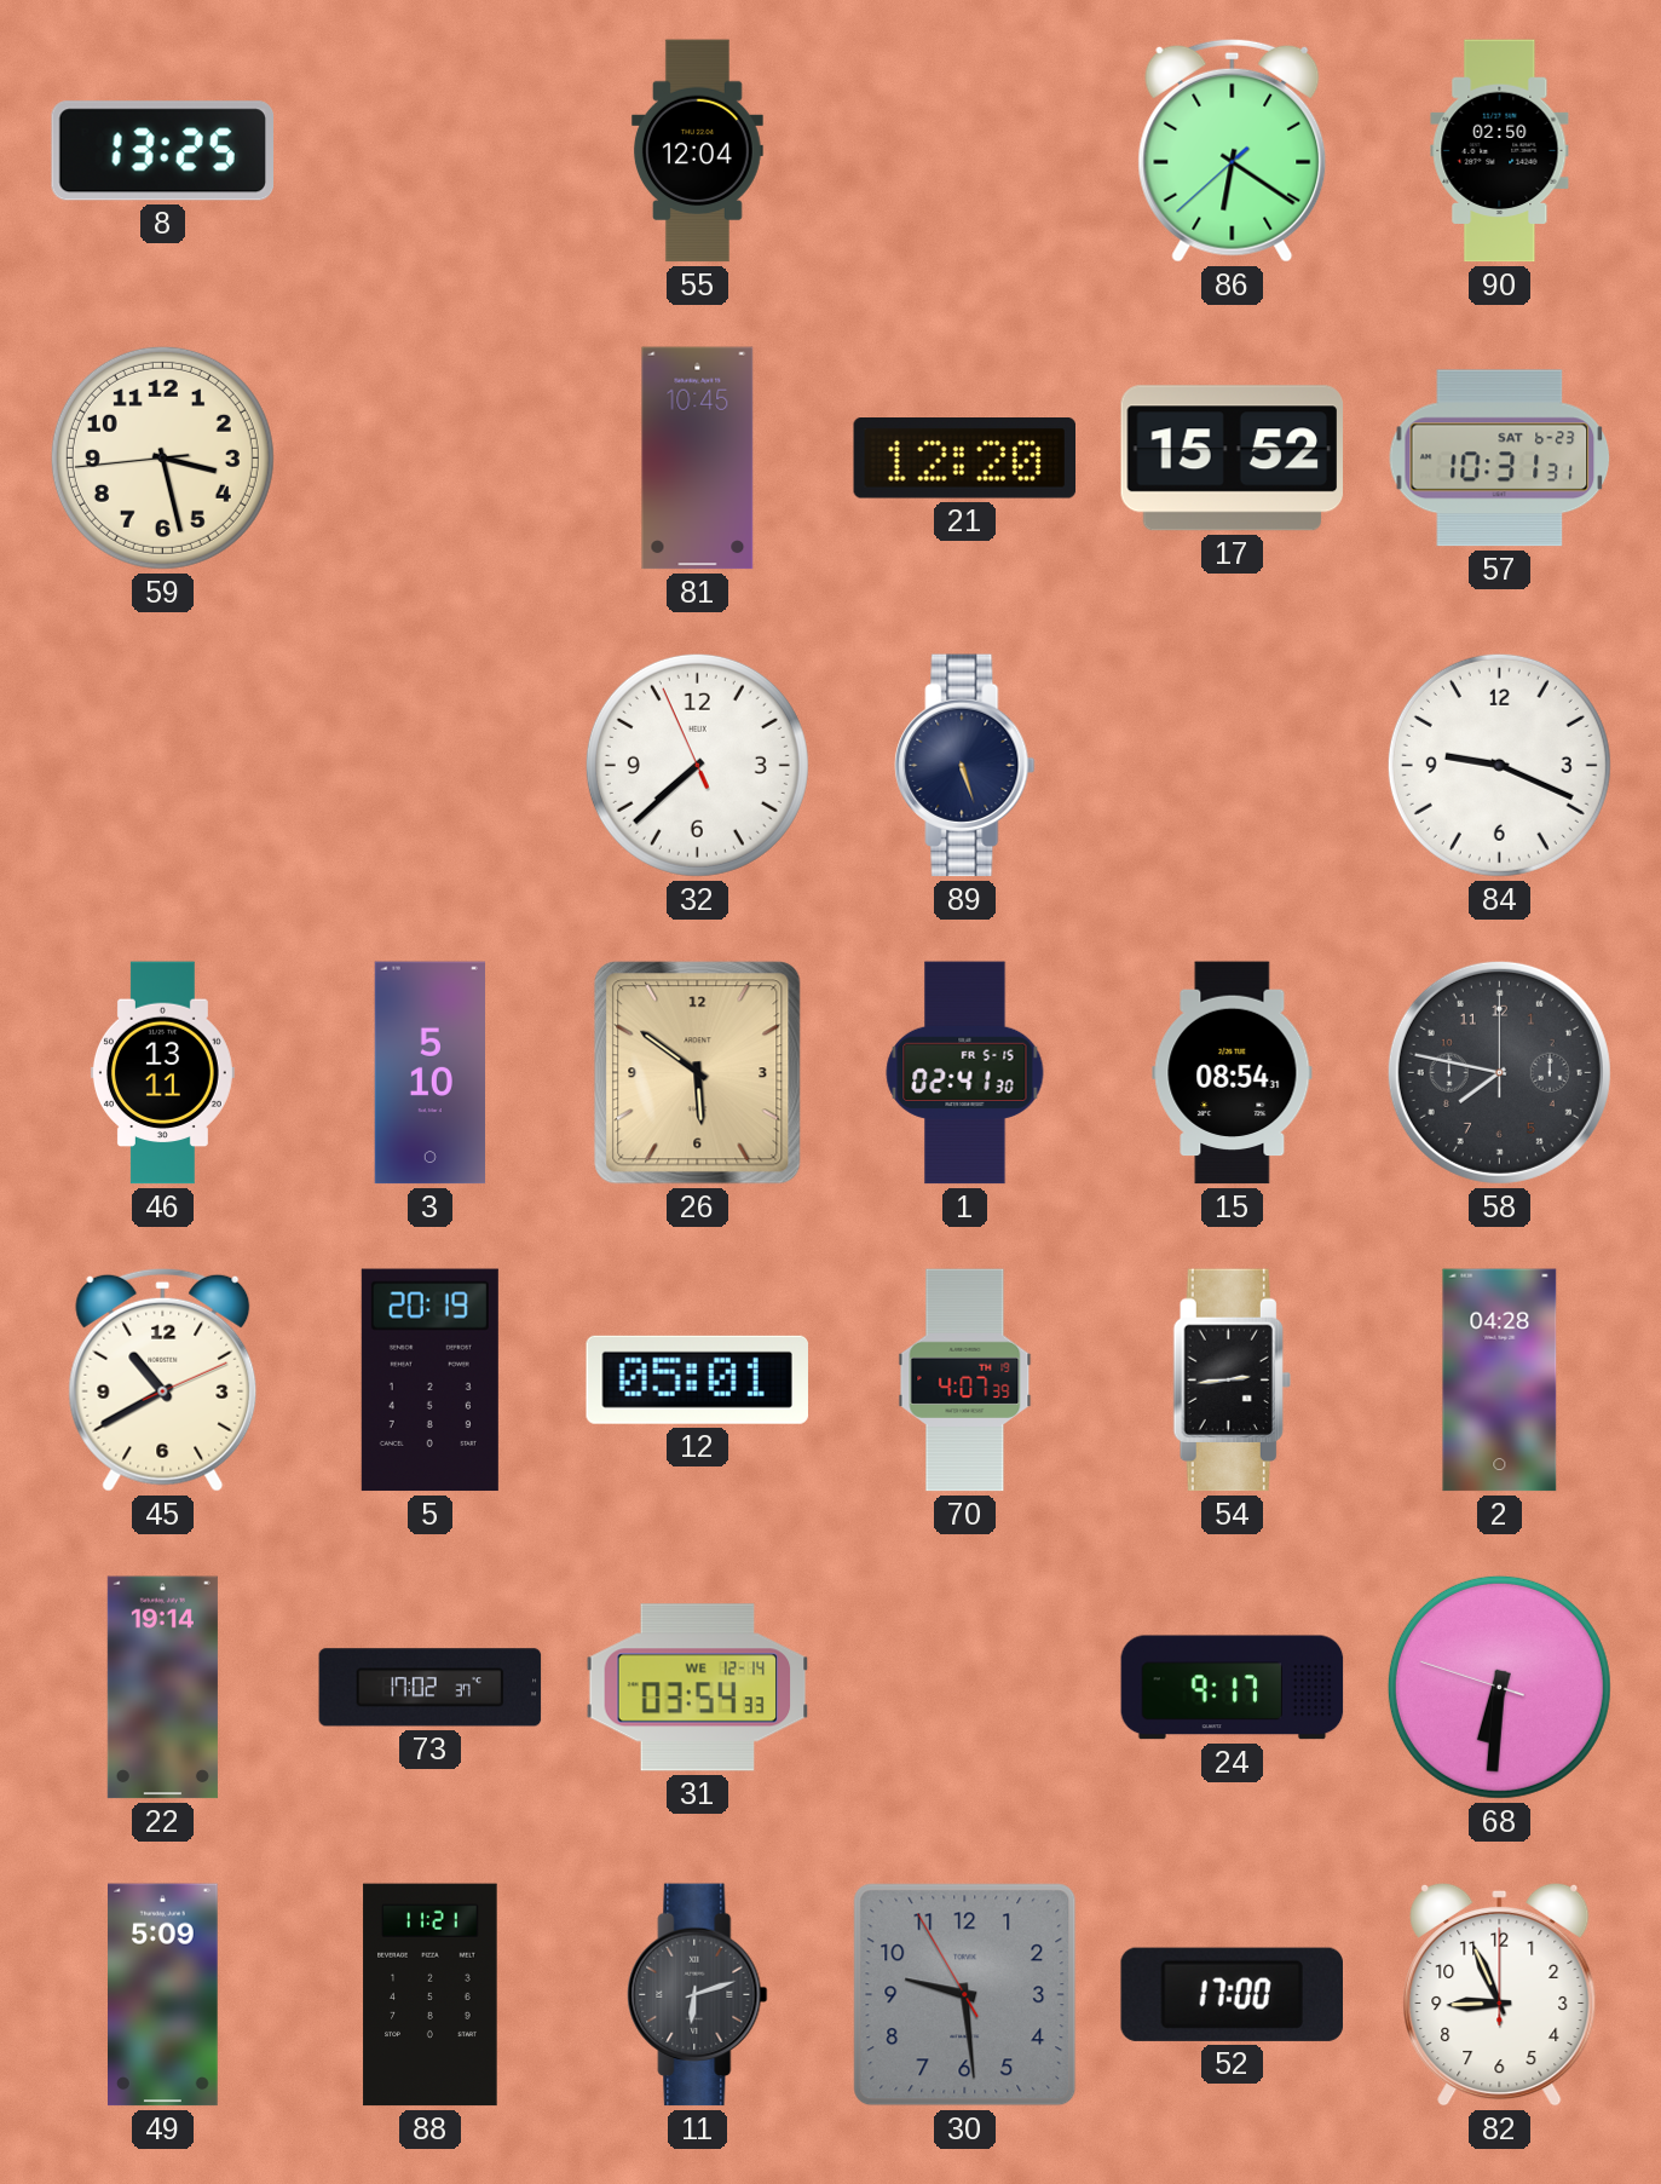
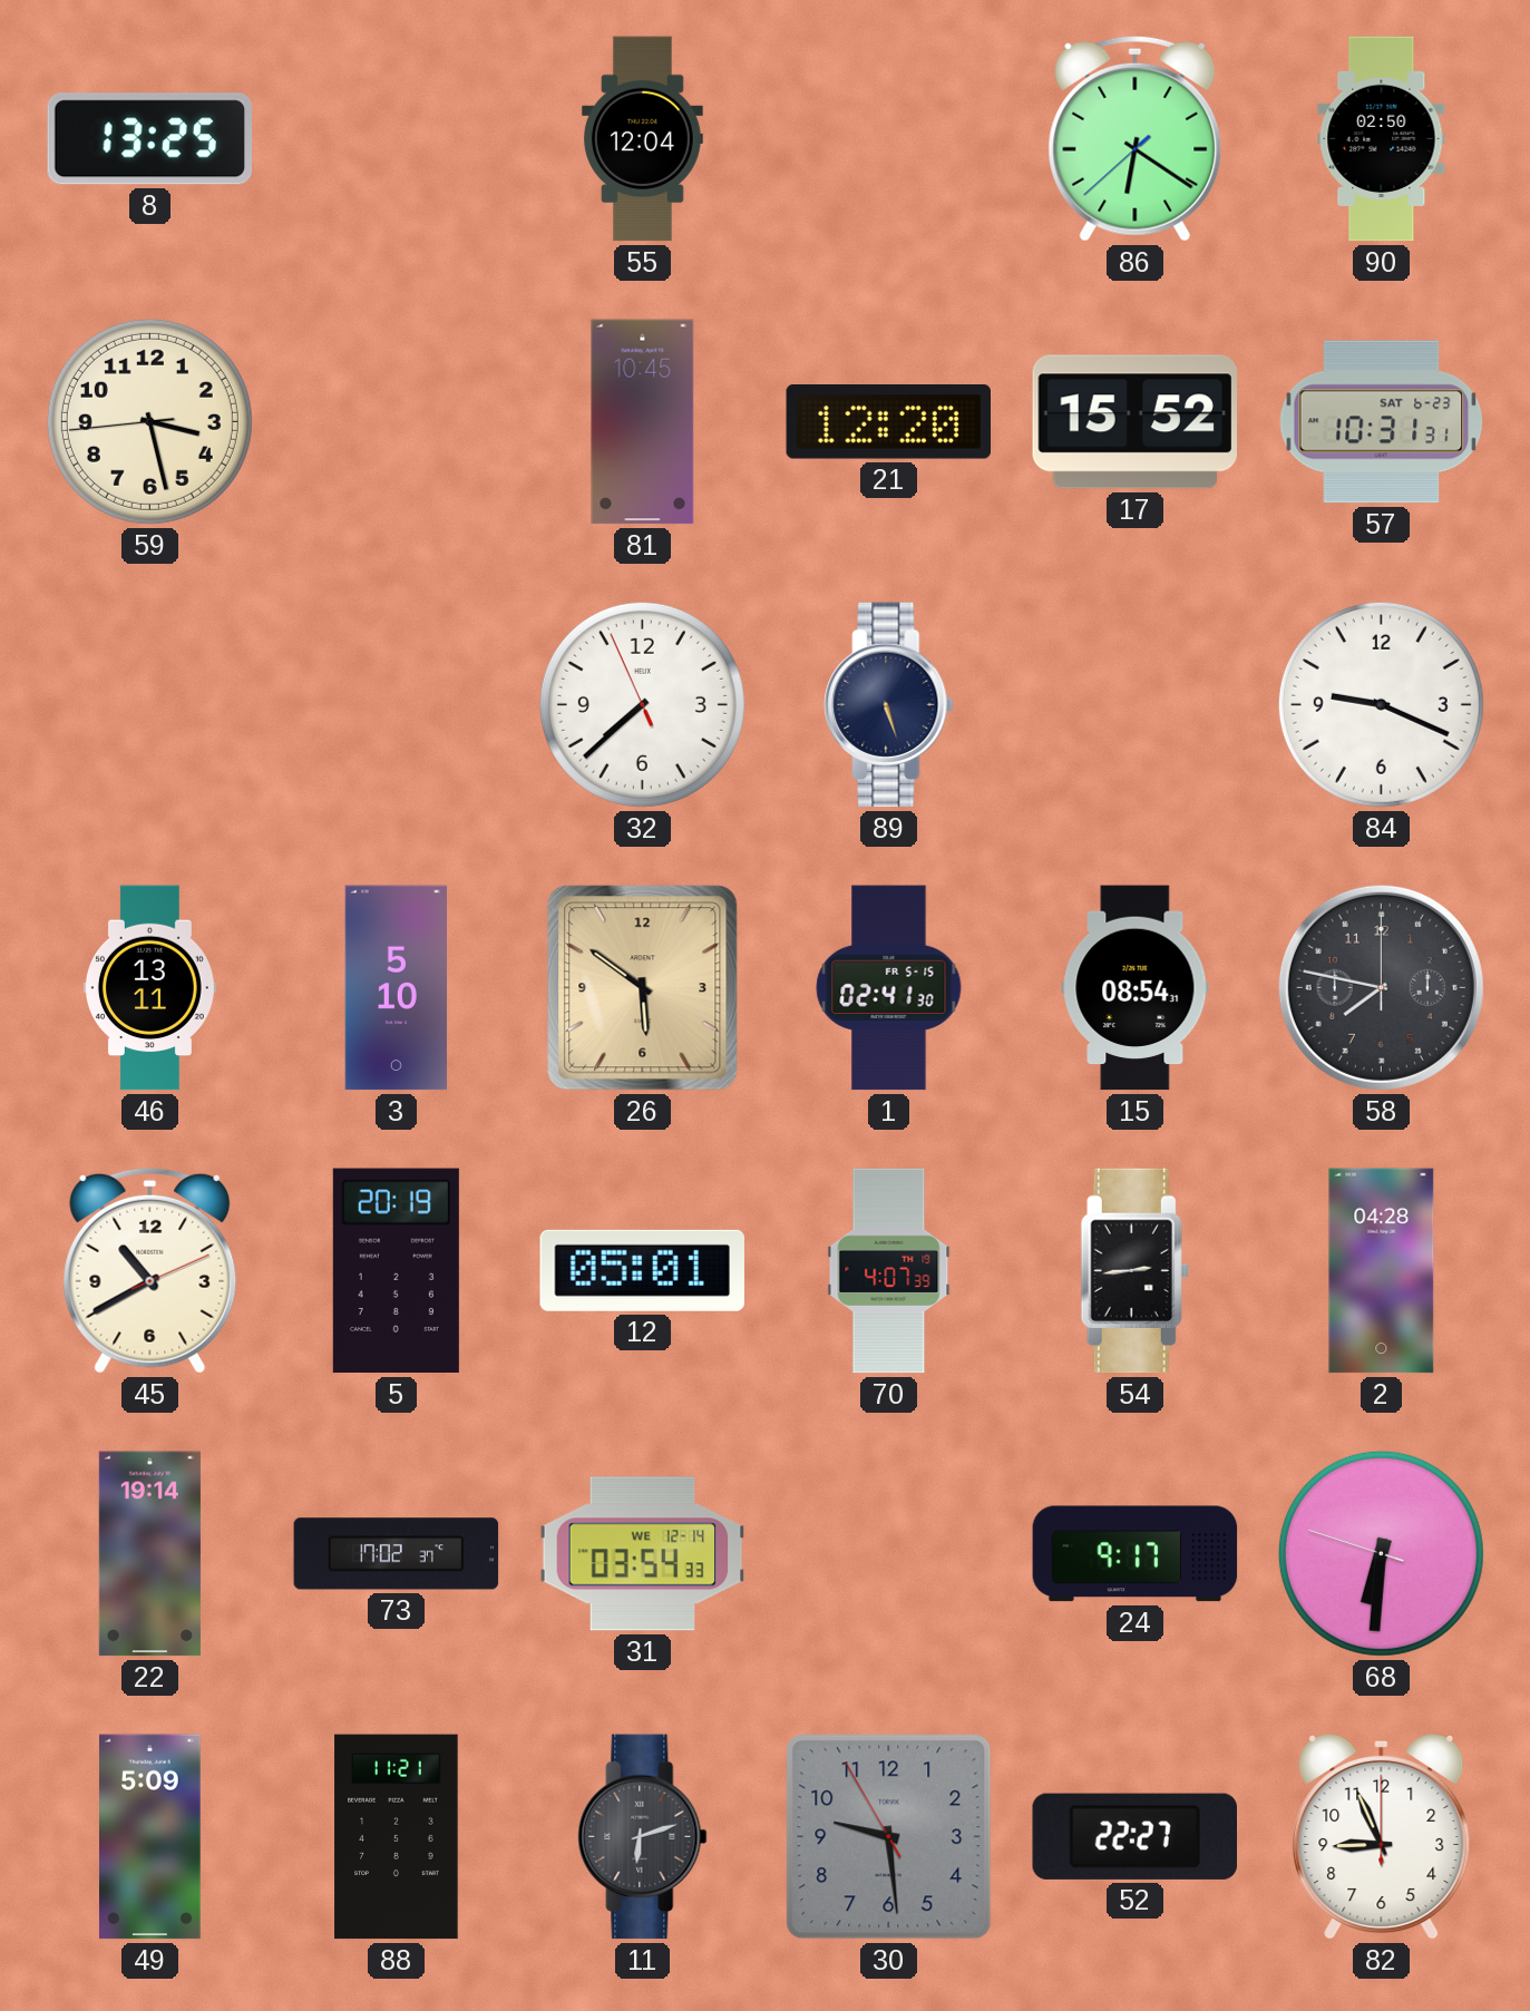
52: 17:00 -> 22:27 (1134, 1836)
